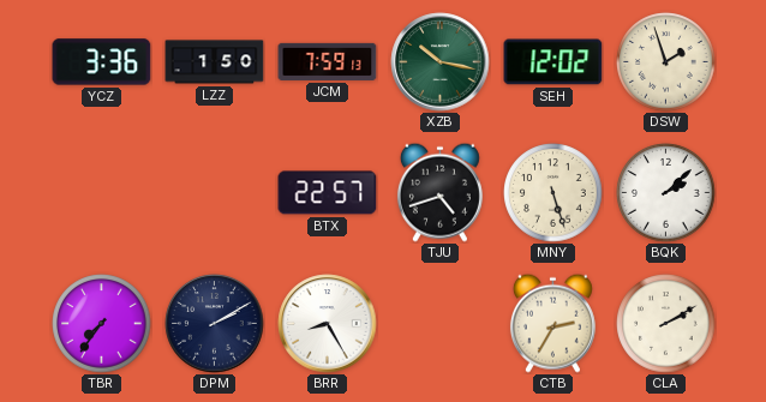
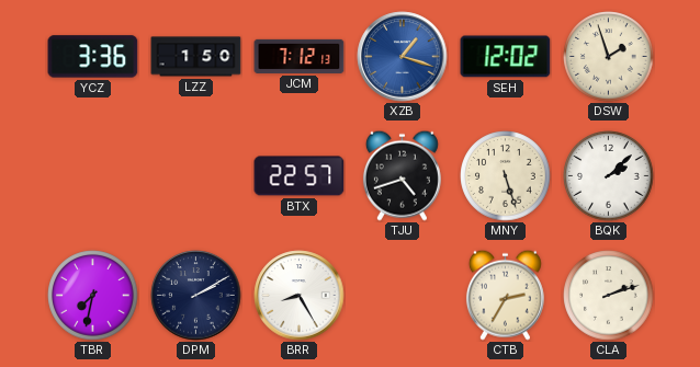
JCM: 7:59 -> 7:12 (300, 56)
XZB: 10:17 -> 1:18 (403, 57)
XZB dial: green -> blue (403, 57)
TBR: 7:36 -> 7:32 (93, 296)
CLA: 2:10 -> 2:12 (609, 296)
